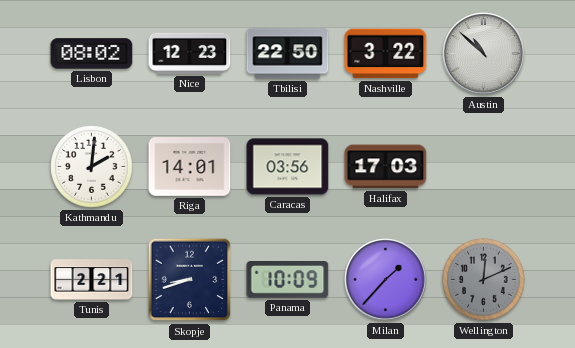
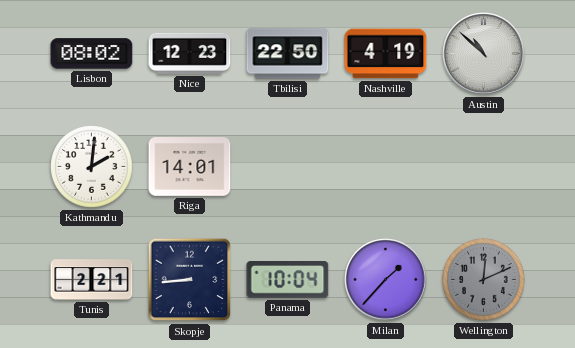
Nashville: 3:22 -> 4:19 (386, 54)
Caracas: 03:56 -> none (288, 167)
Halifax: 17:03 -> none (386, 167)
Skopje: 8:42 -> 8:44 (190, 280)
Panama: 10:09 -> 10:04 (288, 280)
